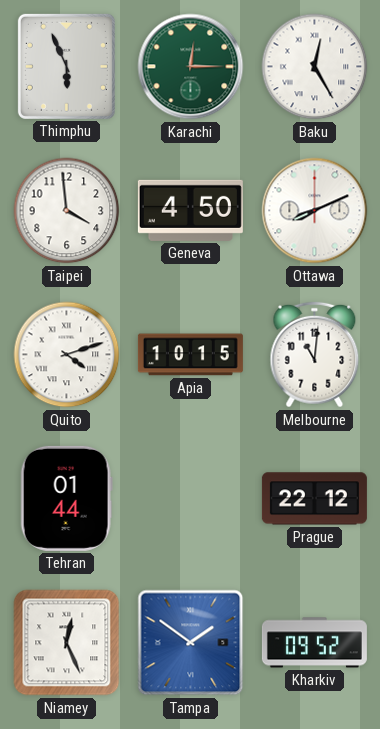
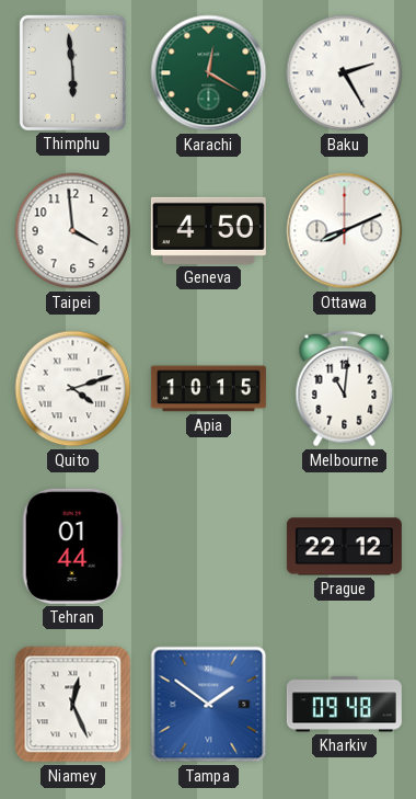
Thimphu: 5:56 -> 5:59 (72, 72)
Karachi: 12:15 -> 12:20 (209, 73)
Baku: 12:25 -> 2:25 (345, 73)
Kharkiv: 09:52 -> 09:48 (344, 705)
